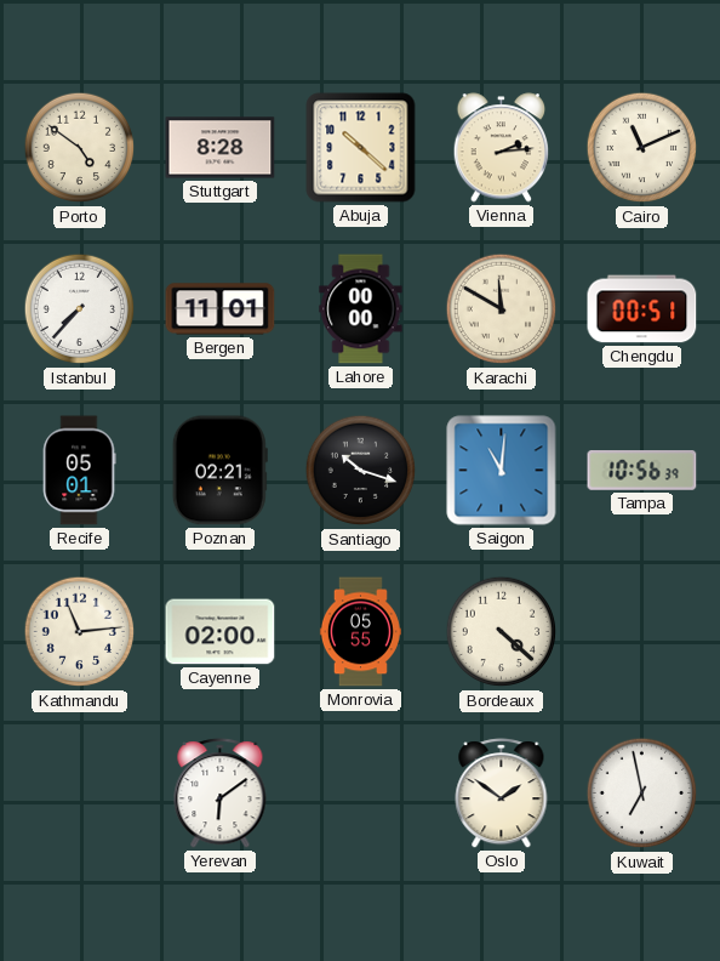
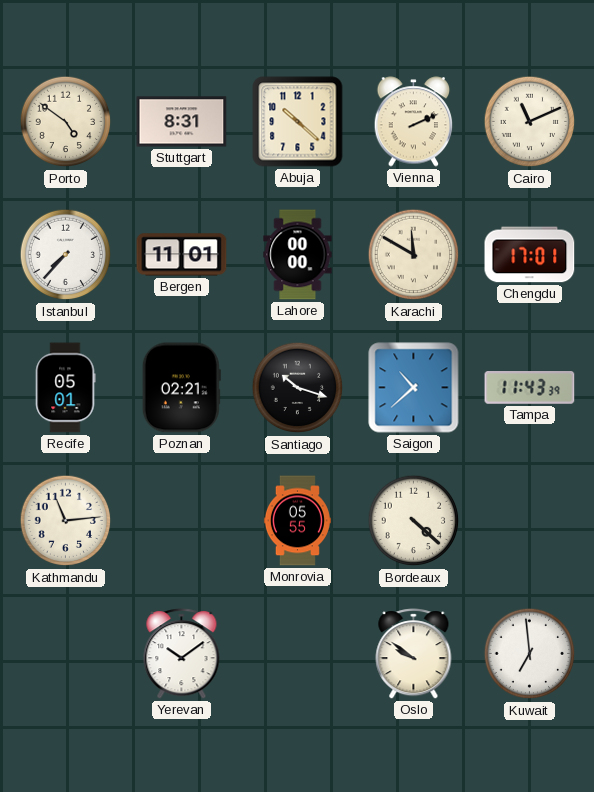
Stuttgart: 8:28 -> 8:31 (182, 122)
Vienna: 2:14 -> 2:11 (414, 122)
Chengdu: 00:51 -> 17:01 (530, 255)
Saigon: 11:01 -> 10:38 (414, 388)
Tampa: 10:56 -> 11:43 (530, 388)
Cayenne: 02:00 -> none (221, 632)
Yerevan: 6:09 -> 10:09 (182, 654)
Oslo: 1:51 -> 9:51 (414, 654)
Kuwait: 6:58 -> 6:59 (530, 654)
